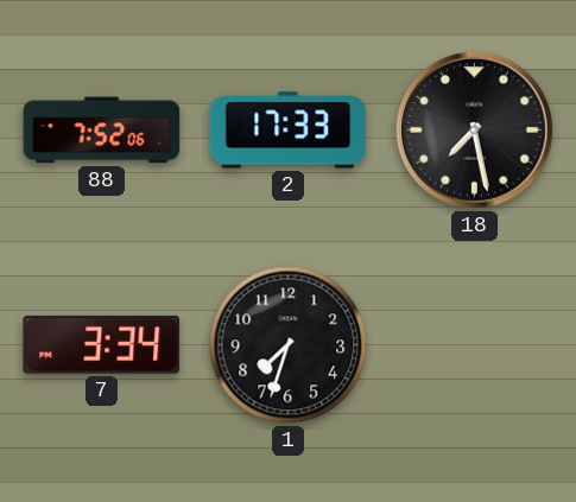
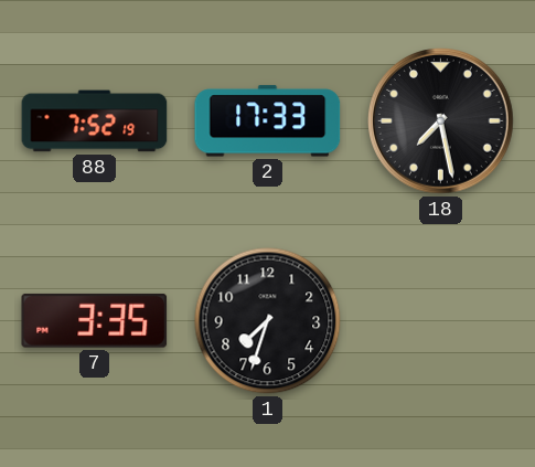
88: 7:52:06 -> 7:52:19 (95, 121)
7: 3:34 -> 3:35 (95, 320)
